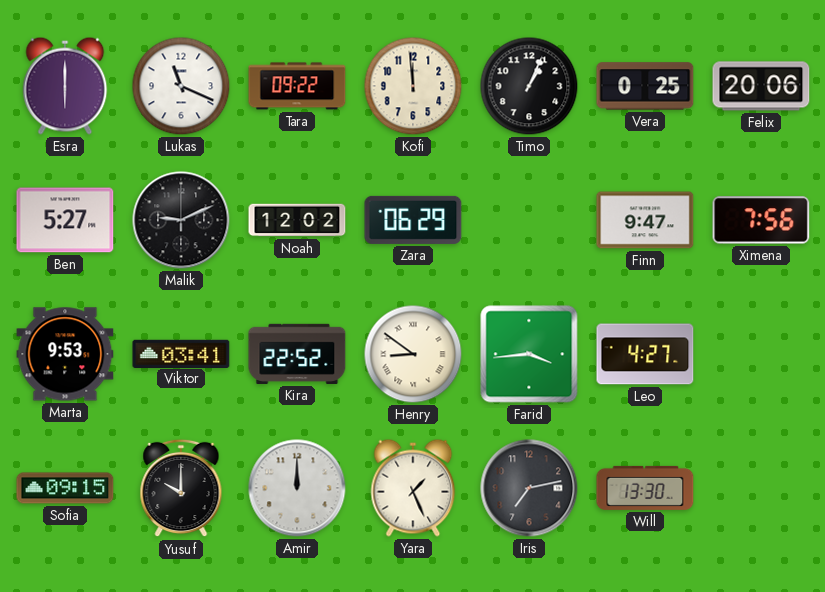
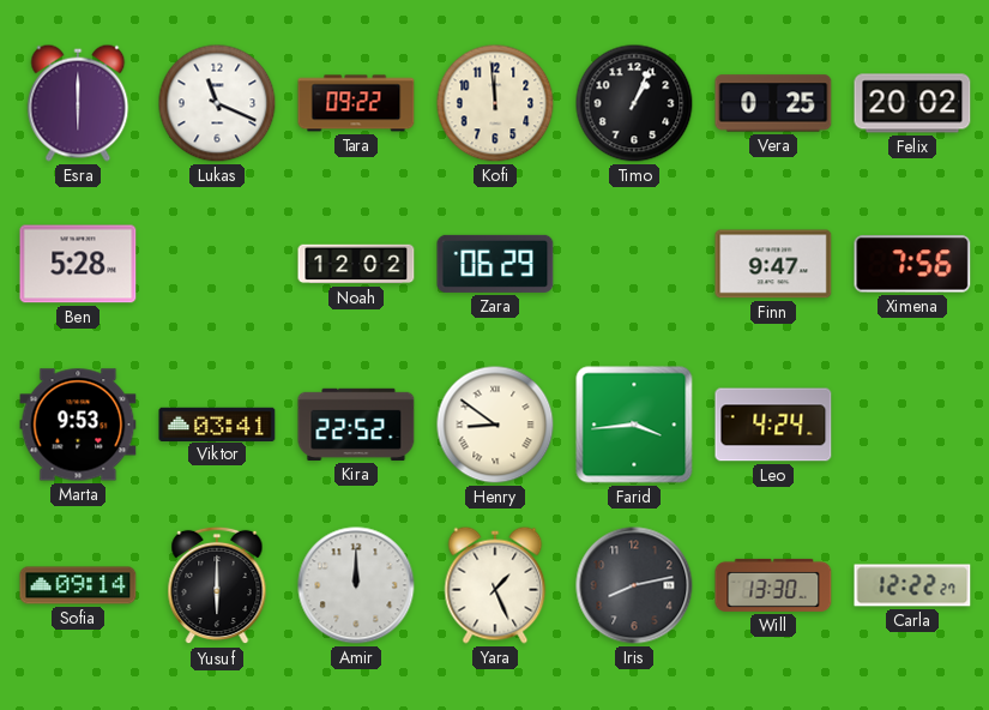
Felix: 20:06 -> 20:02 (912, 103)
Ben: 5:27 -> 5:28 (78, 264)
Malik: 9:11 -> none (181, 220)
Leo: 4:27 -> 4:24 (773, 425)
Sofia: 09:15 -> 09:14 (78, 585)
Yusuf: 10:00 -> 6:00 (217, 585)
Iris: 7:13 -> 8:13 (634, 585)
Carla: none -> 12:22 (912, 585)
